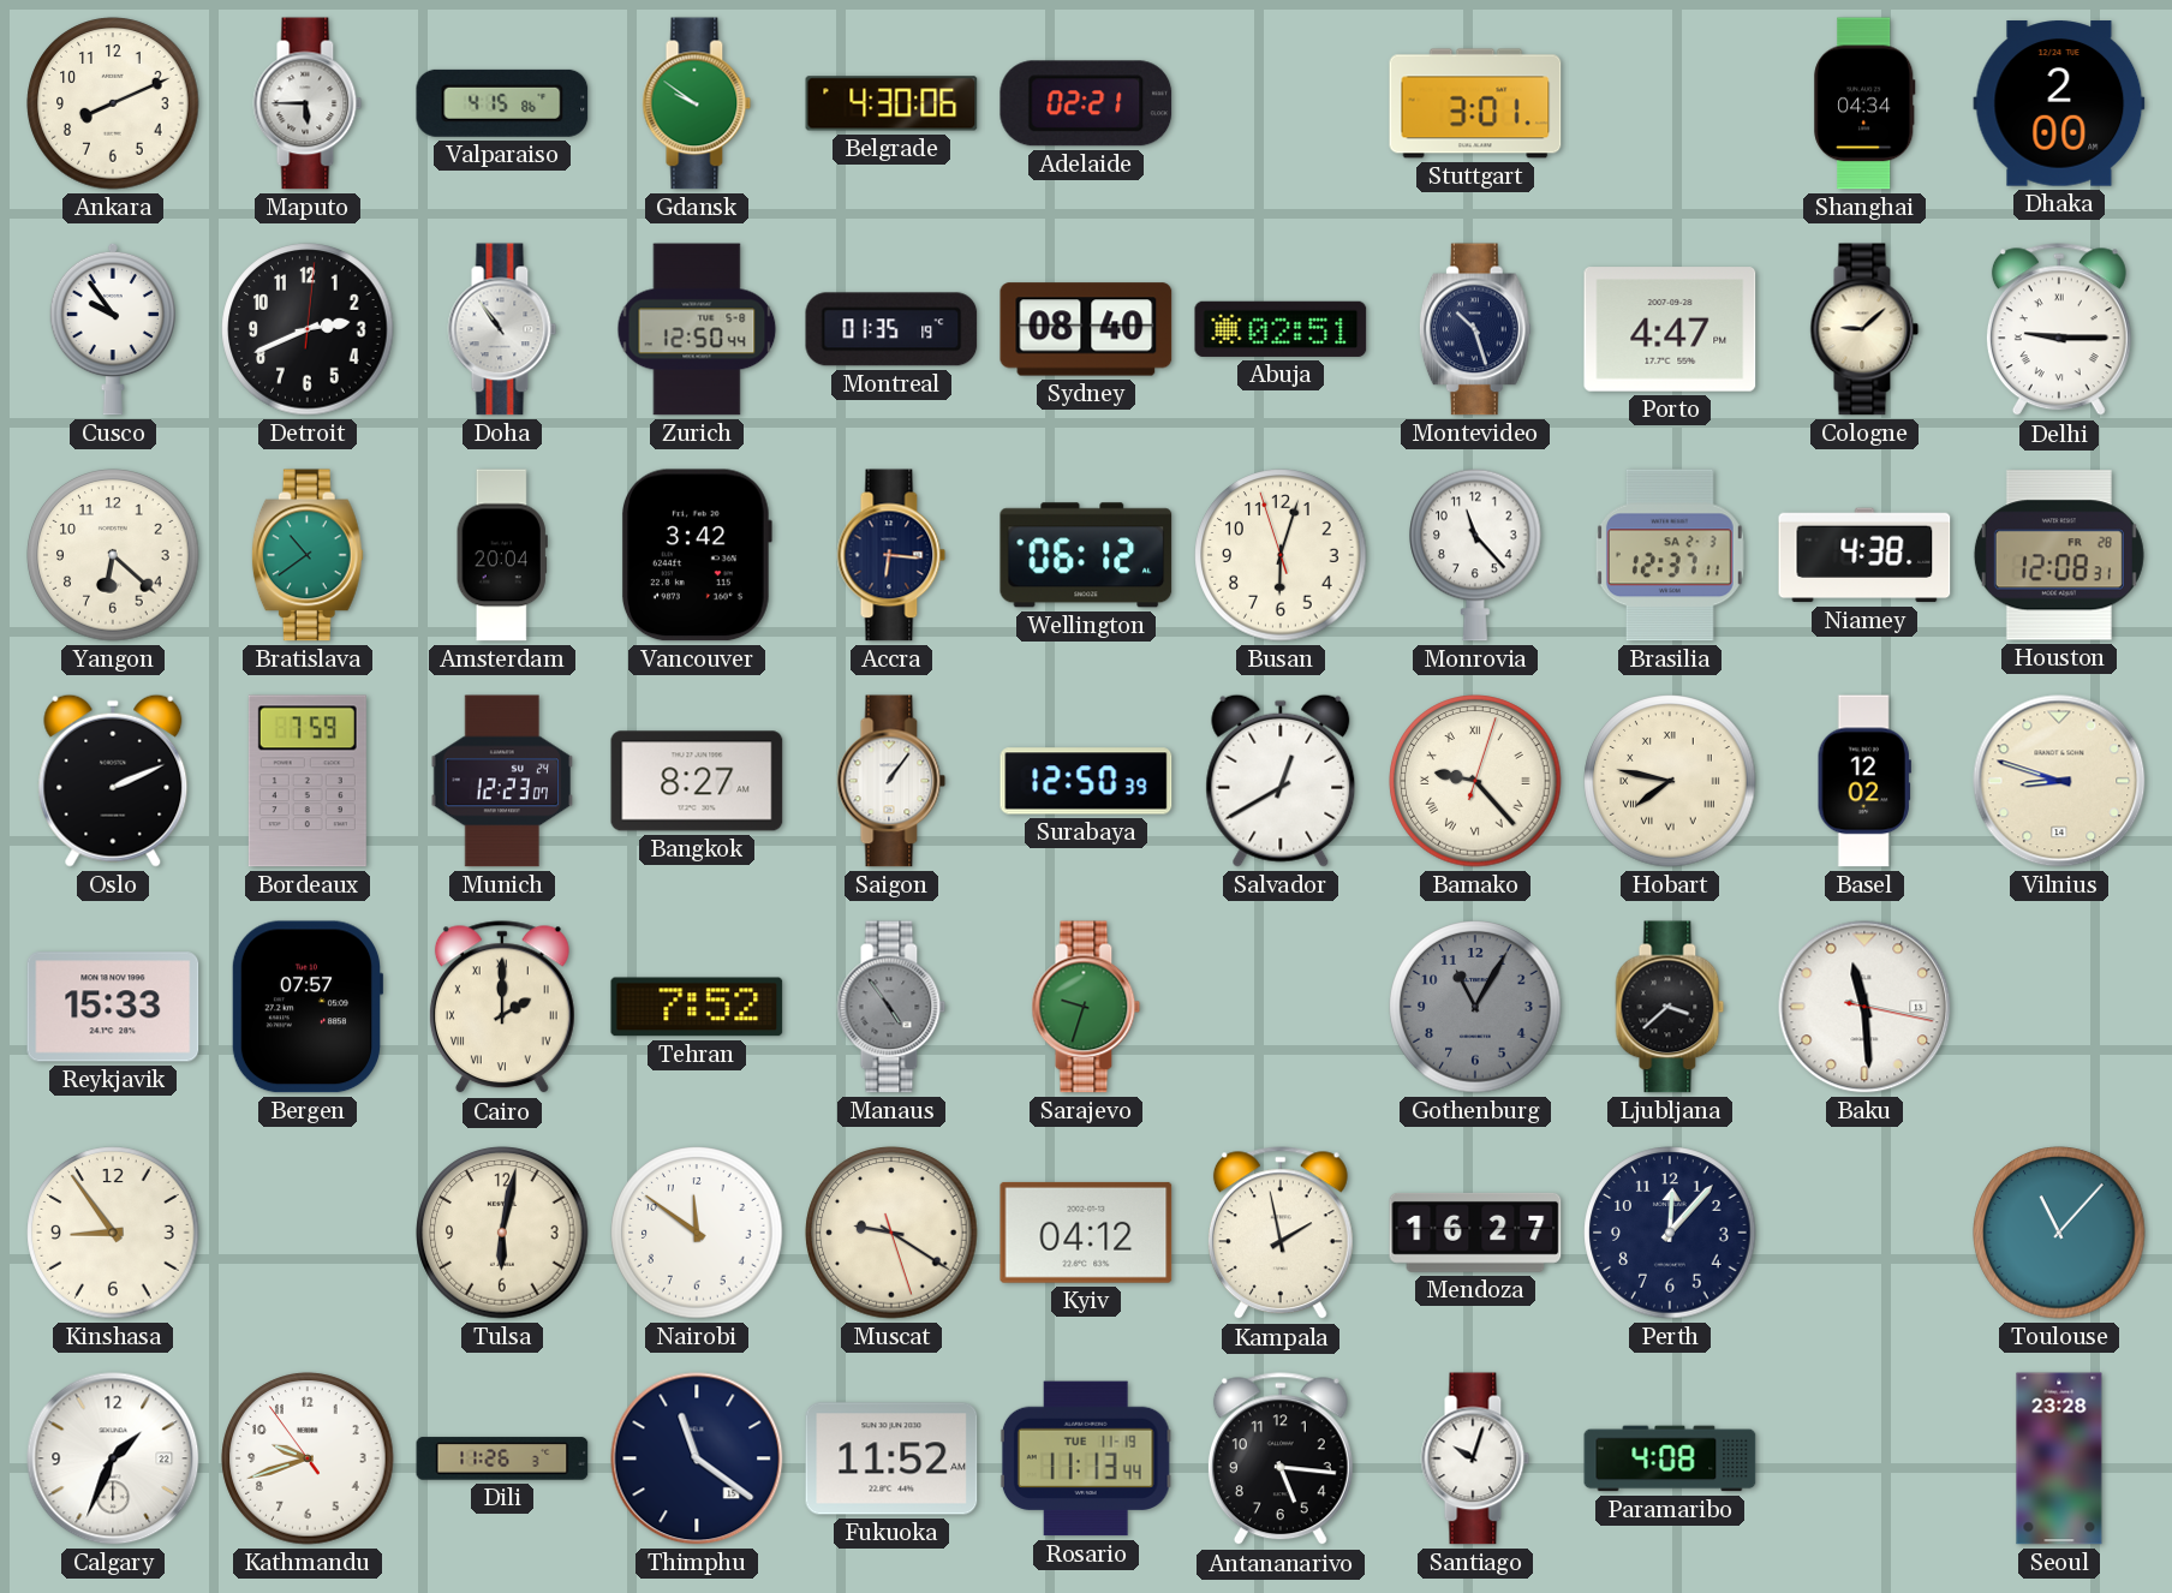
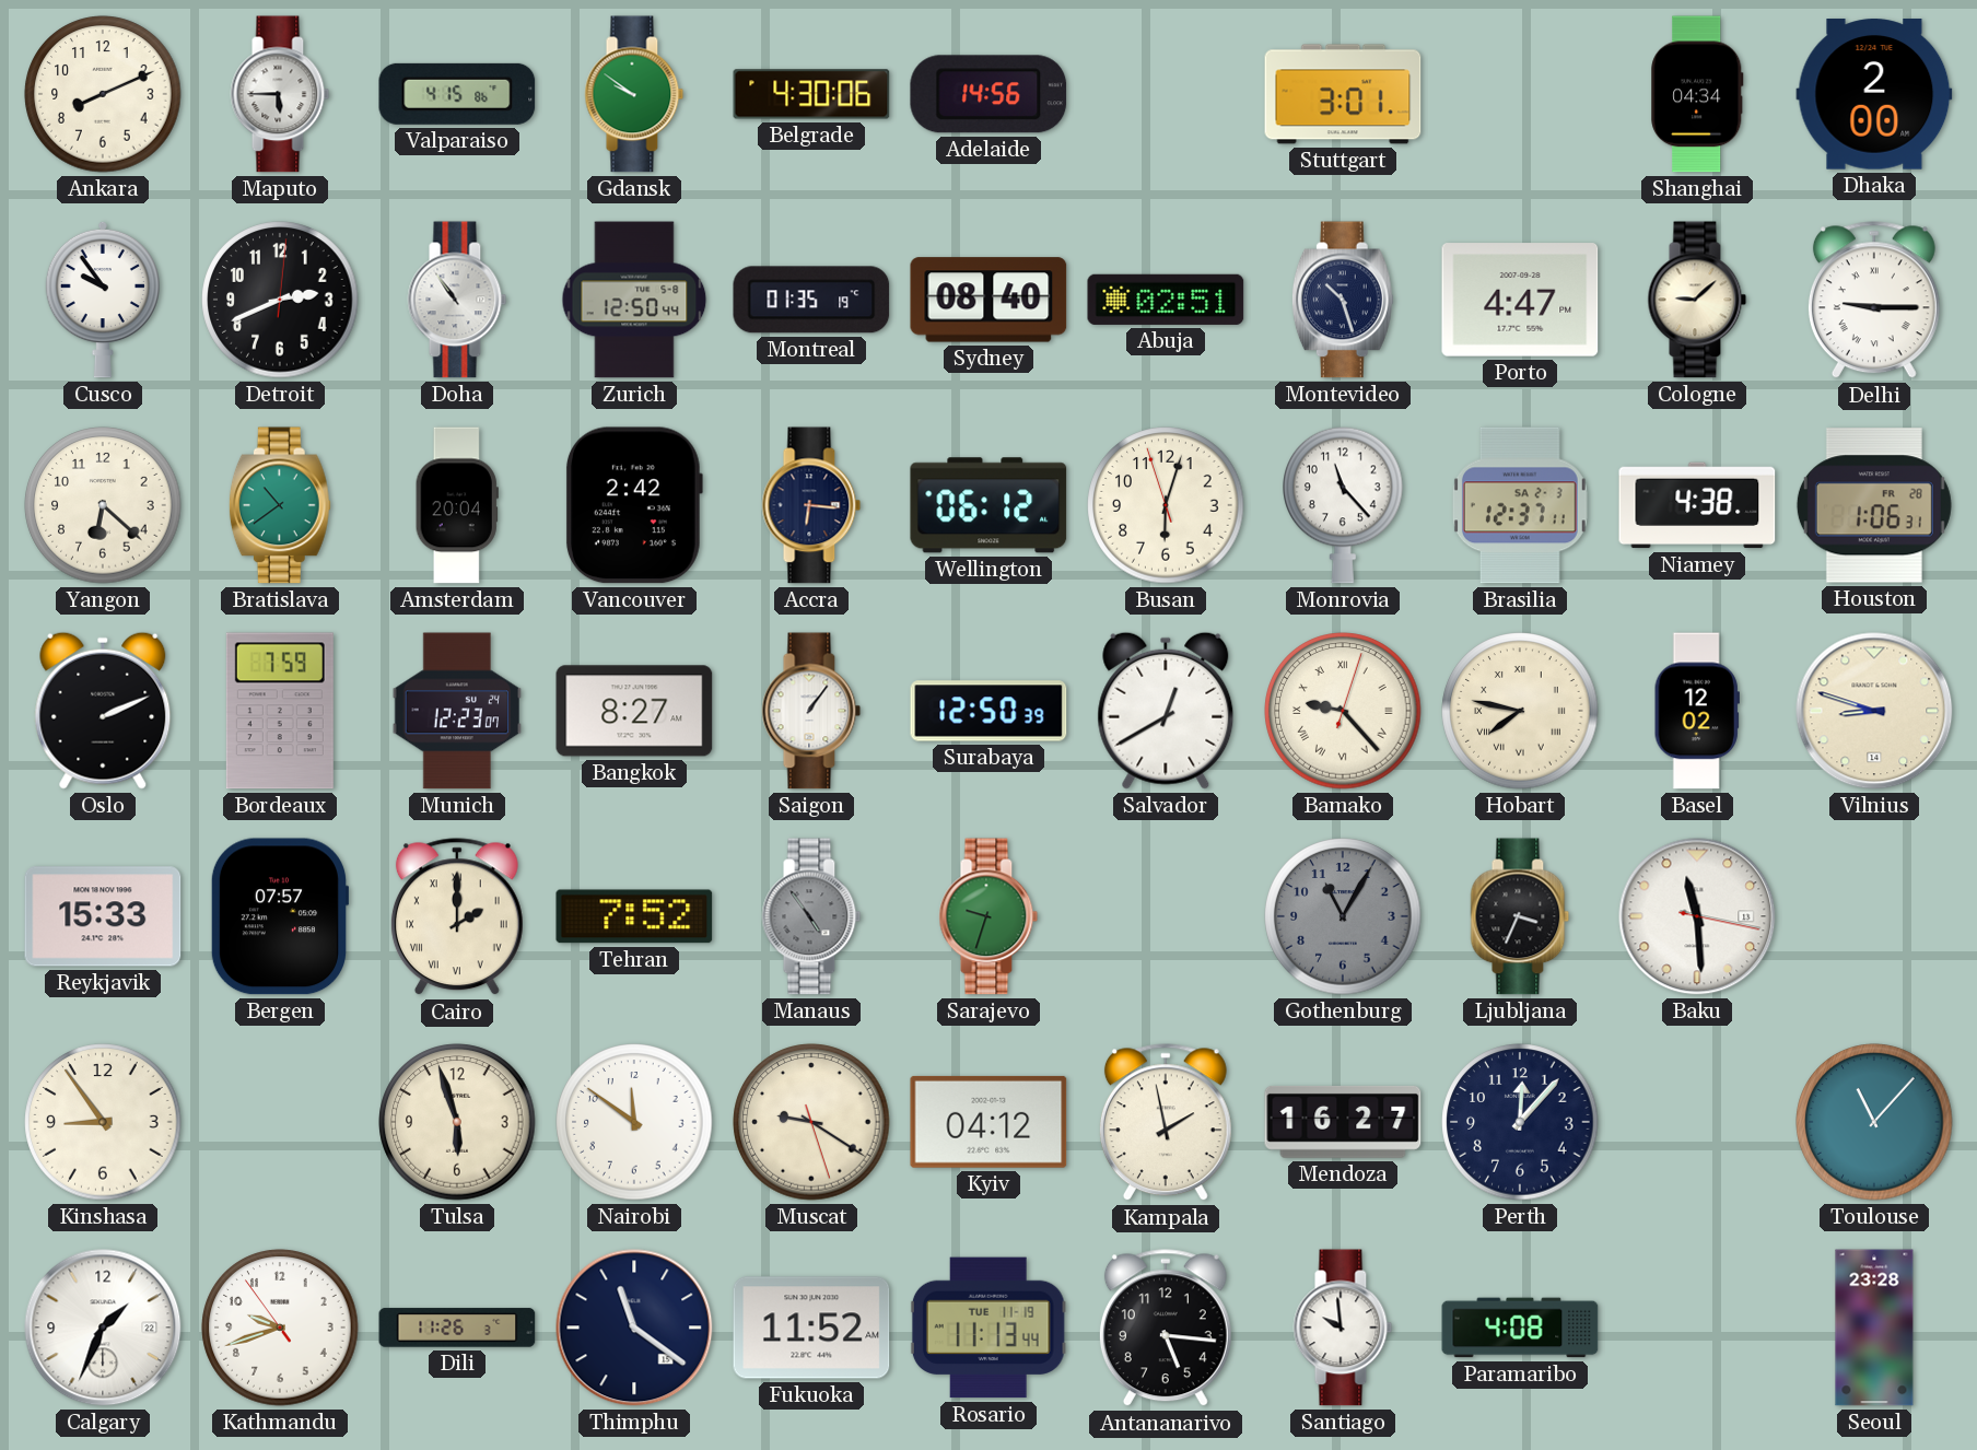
Adelaide: 02:21 -> 14:56 (988, 94)
Vancouver: 3:42 -> 2:42 (633, 505)
Houston: 12:08 -> 1:06 (1874, 505)
Ljubljana: 3:38 -> 3:34 (1520, 916)
Tulsa: 6:02 -> 5:57 (457, 1122)
Santiago: 10:03 -> 9:59 (1343, 1328)
